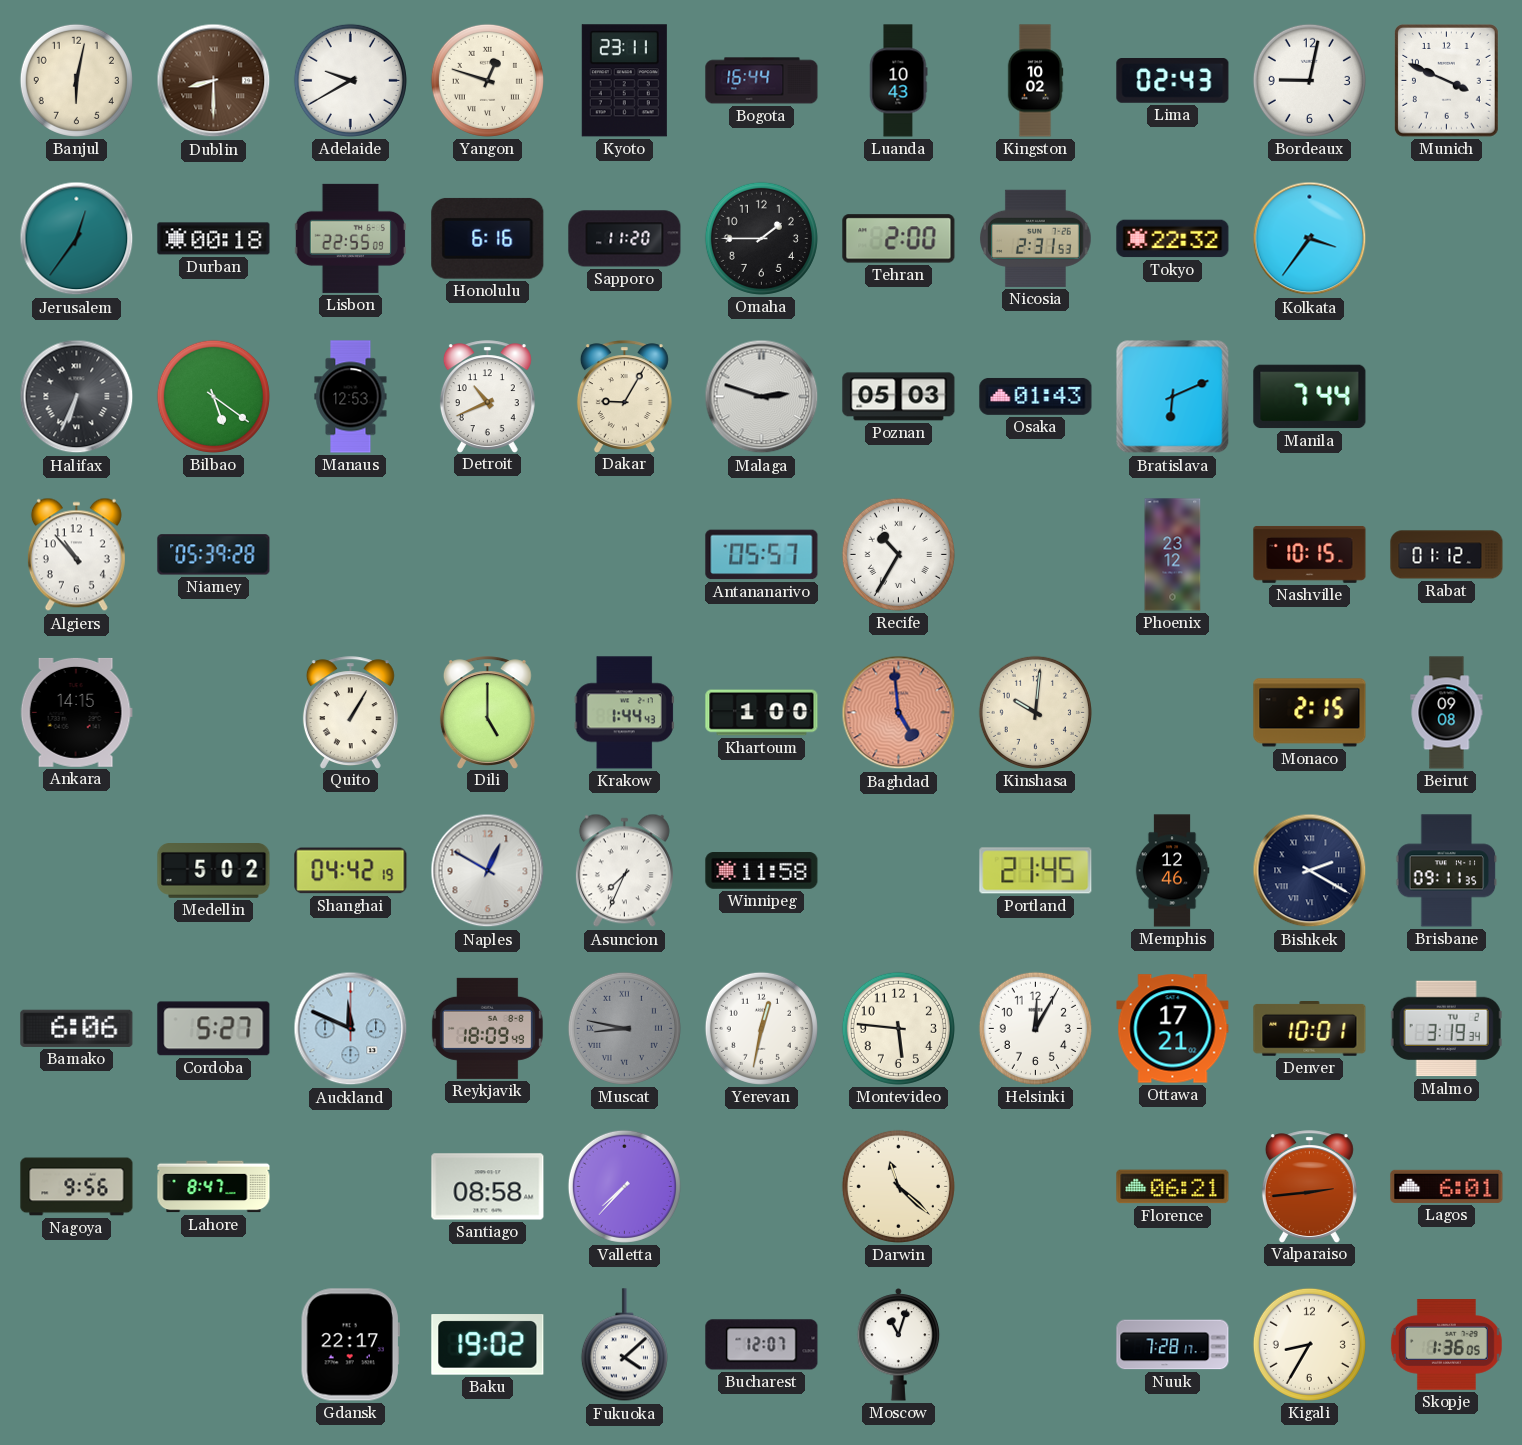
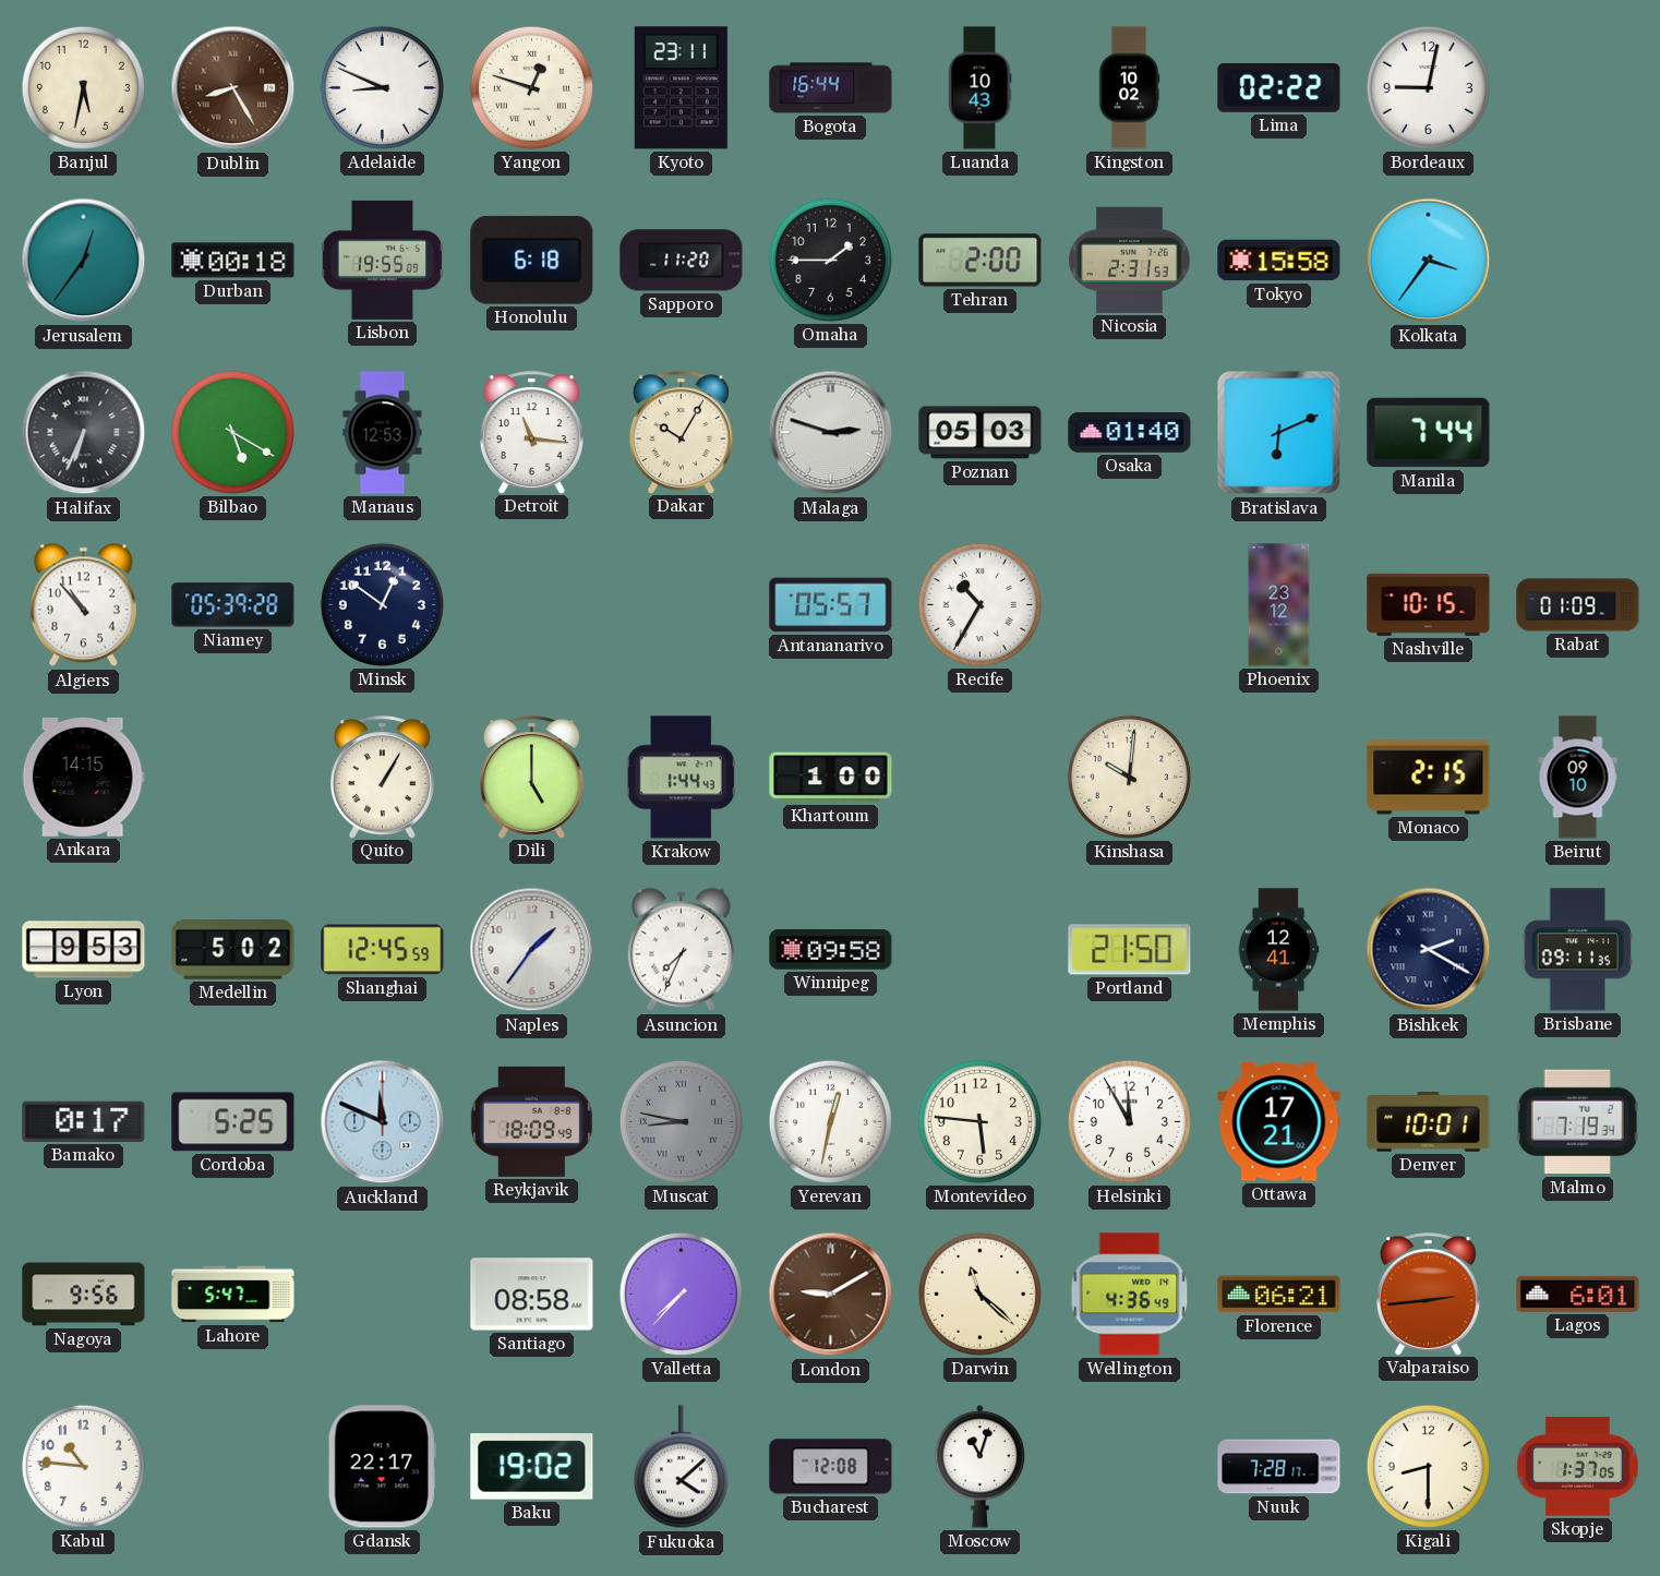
Banjul: 6:02 -> 5:32 (83, 87)
Dublin: 8:30 -> 8:25 (233, 88)
Adelaide: 9:40 -> 8:49 (382, 87)
Lima: 02:43 -> 02:22 (1279, 88)
Munich: 3:49 -> none (1447, 81)
Lisbon: 22:55 -> 19:55 (382, 260)
Honolulu: 6:16 -> 6:18 (532, 260)
Tokyo: 22:32 -> 15:58 (1279, 261)
Bilbao: 5:21 -> 5:20 (232, 432)
Detroit: 10:41 -> 11:16 (531, 432)
Dakar: 9:05 -> 10:05 (681, 432)
Osaka: 01:43 -> 01:40 (1130, 432)
Minsk: none -> 12:51 (382, 604)
Rabat: 01:12 -> 01:09 (1578, 605)
Baghdad: 4:59 -> none (899, 713)
Beirut: 09:08 -> 09:10 (1578, 778)
Lyon: none -> 9:53 (84, 950)
Shanghai: 04:42 -> 12:45 (383, 950)
Naples: 12:50 -> 1:36 (532, 950)
Winnipeg: 11:58 -> 09:58 (831, 950)
Portland: 21:45 -> 21:50 (1130, 950)
Memphis: 12:46 -> 12:41 (1278, 950)
Bamako: 6:06 -> 0:17 (84, 1121)
Cordoba: 5:27 -> 5:25 (233, 1122)
Helsinki: 12:05 -> 11:55 (1129, 1121)
Malmo: 3:19 -> 7:19 (1577, 1122)
Lahore: 8:47 -> 5:47 (233, 1295)
London: none -> 9:10 (831, 1295)
Wellington: none -> 4:36 (1130, 1295)
Kabul: none -> 10:46 (83, 1466)
Bucharest: 12:07 -> 12:08 (831, 1467)
Kigali: 8:35 -> 8:30 (1428, 1466)
Skopje: 1:36 -> 1:37 (1577, 1467)
